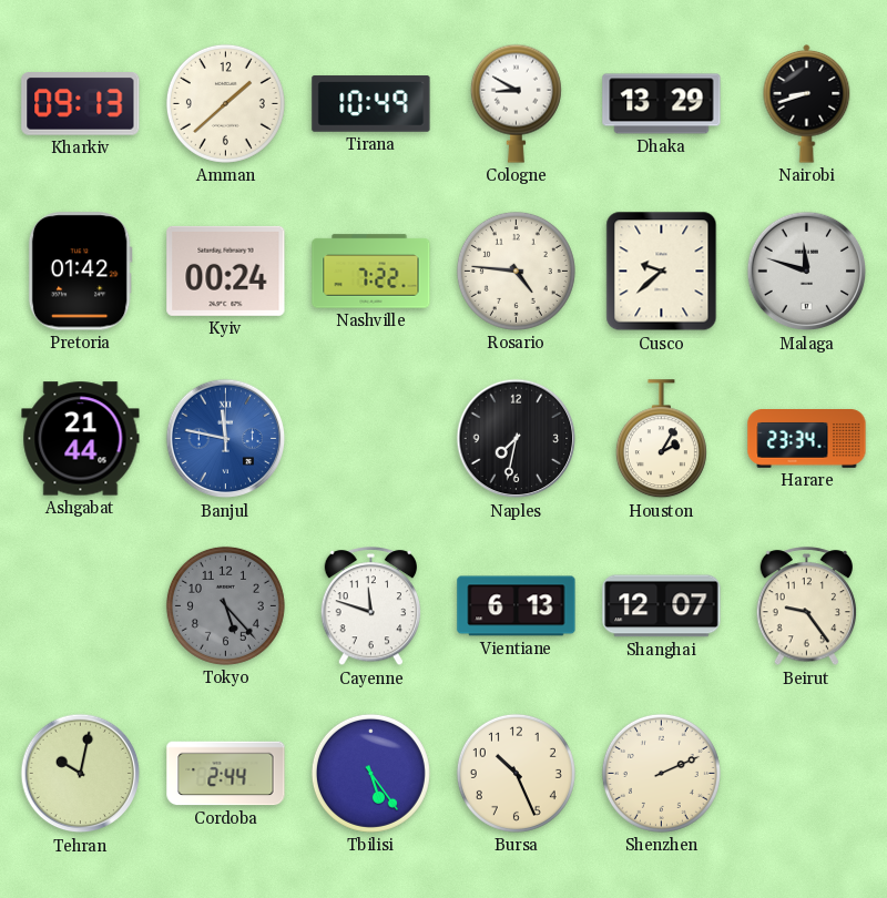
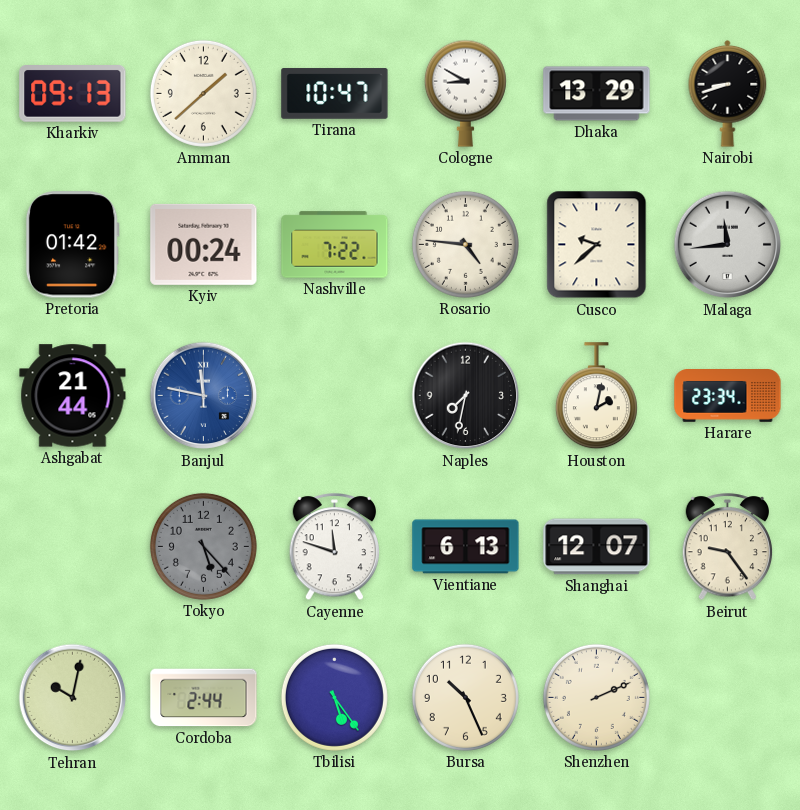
Tirana: 10:49 -> 10:47 (335, 94)
Malaga: 11:48 -> 11:44 (728, 245)
Houston: 2:05 -> 2:02 (596, 396)
